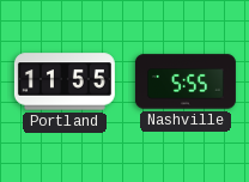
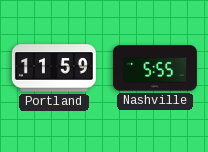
Portland: 11:55 -> 11:59 (54, 68)
